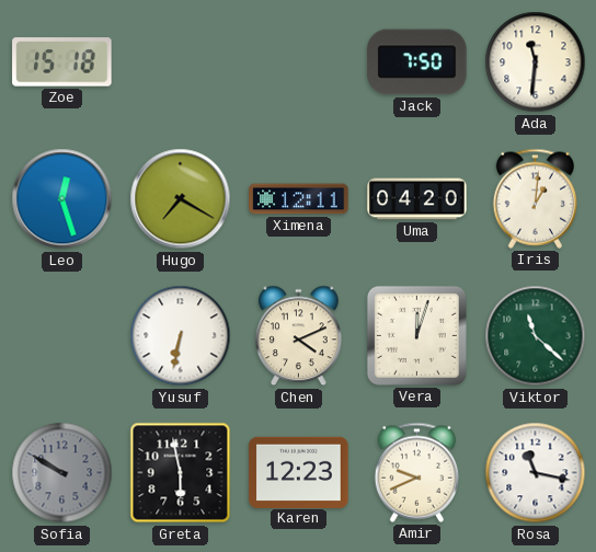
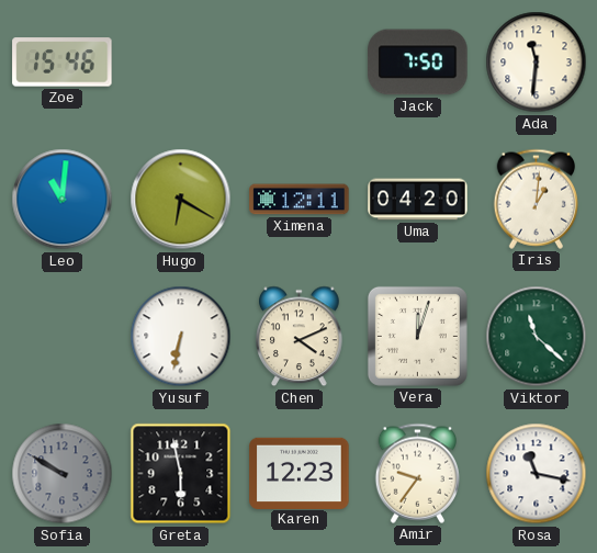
Zoe: 15:18 -> 15:46 (63, 63)
Leo: 12:27 -> 11:01 (63, 200)
Hugo: 7:20 -> 6:20 (181, 200)
Amir: 9:41 -> 9:36 (417, 473)
